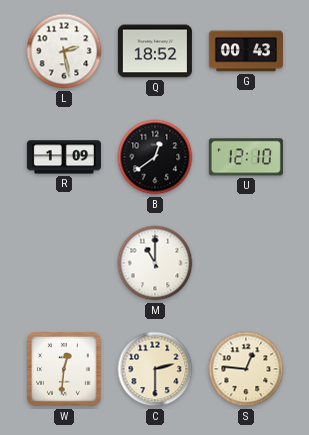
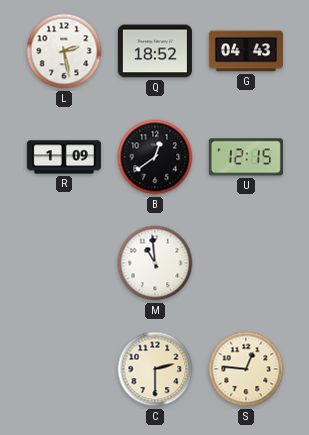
G: 00:43 -> 04:43 (246, 51)
U: 12:10 -> 12:15 (246, 157)
M: 11:00 -> 10:59 (155, 263)
W: 12:31 -> none (65, 370)
